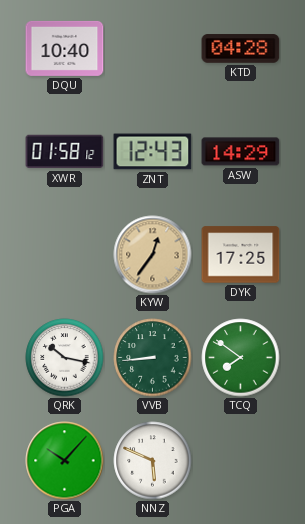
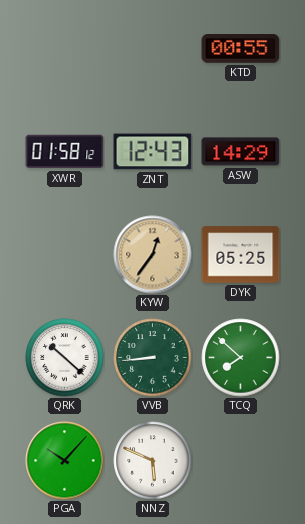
DQU: 10:40 -> none (65, 48)
KTD: 04:28 -> 00:55 (241, 49)
DYK: 17:25 -> 05:25 (241, 255)
QRK: 10:17 -> 10:22 (65, 358)
TCQ: 7:51 -> 7:52 (241, 358)
